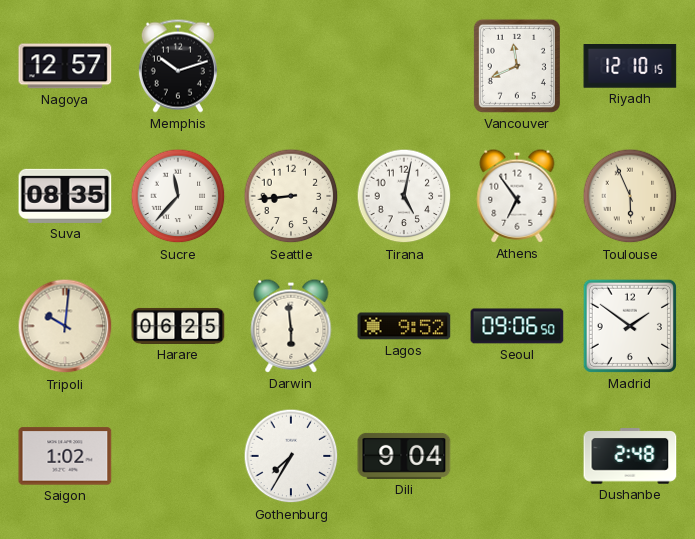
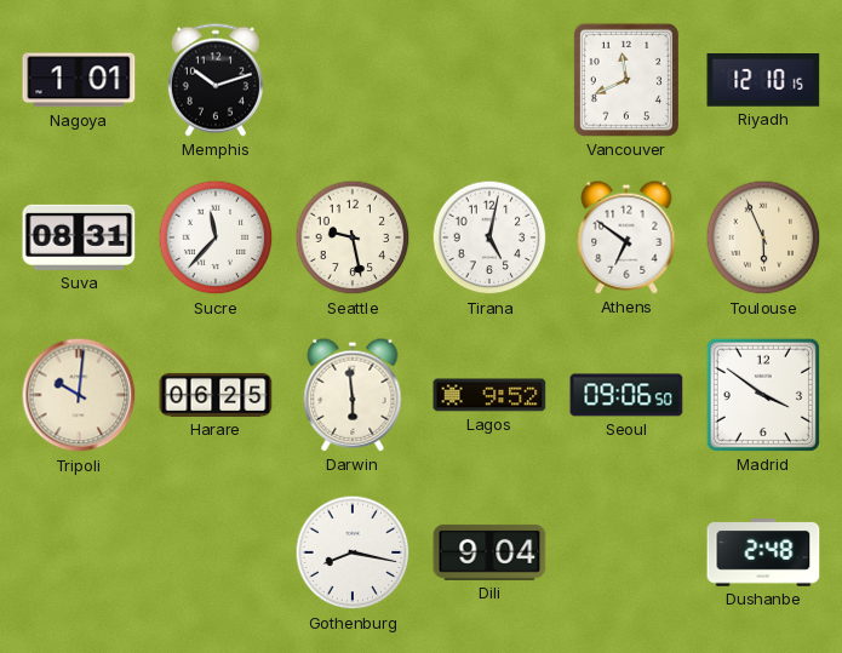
Nagoya: 12:57 -> 1:01 (79, 80)
Suva: 08:35 -> 08:31 (79, 237)
Seattle: 8:44 -> 9:28 (353, 237)
Athens: 6:54 -> 6:51 (626, 237)
Madrid: 1:51 -> 3:51 (763, 395)
Saigon: 1:02 -> none (65, 456)
Gothenburg: 7:35 -> 8:17 (353, 552)
